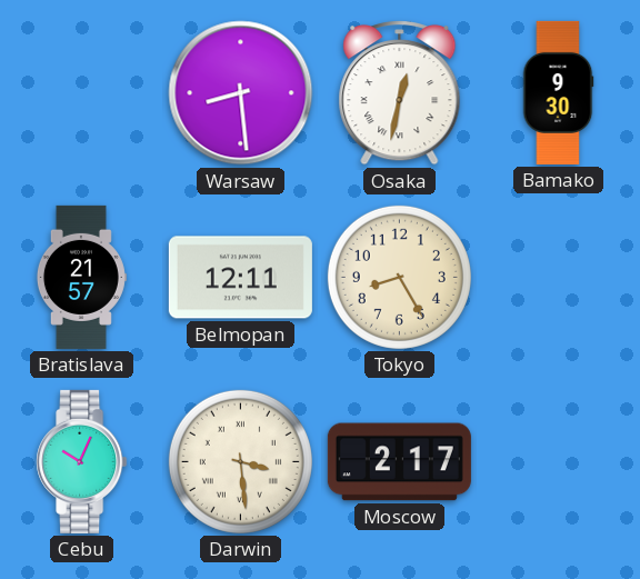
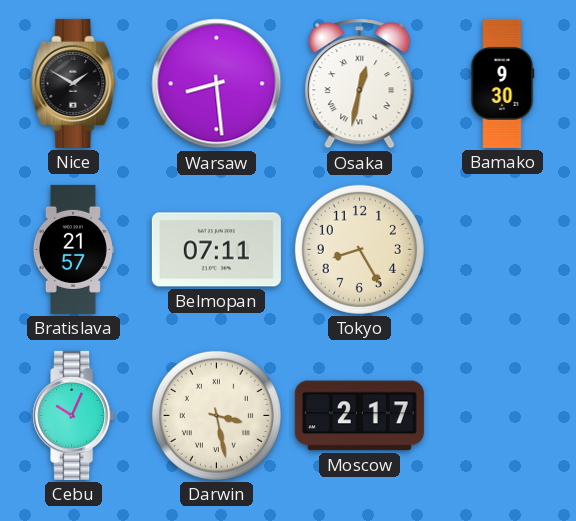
Nice: none -> 1:50 (74, 83)
Belmopan: 12:11 -> 07:11 (216, 250)
Darwin: 3:29 -> 3:28 (216, 415)
